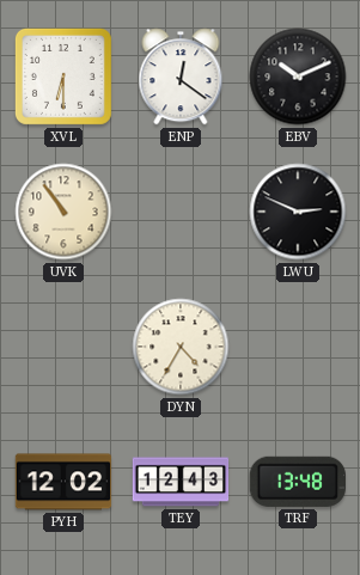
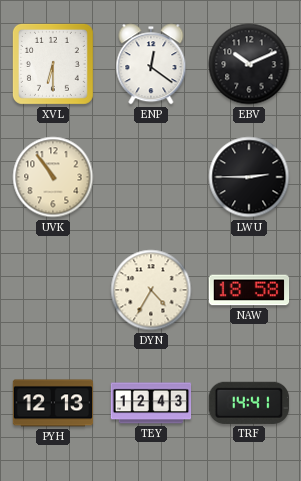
LWU: 2:49 -> 2:45 (249, 177)
NAW: none -> 18:58 (249, 290)
PYH: 12:02 -> 12:13 (53, 403)
TRF: 13:48 -> 14:41 (249, 403)
